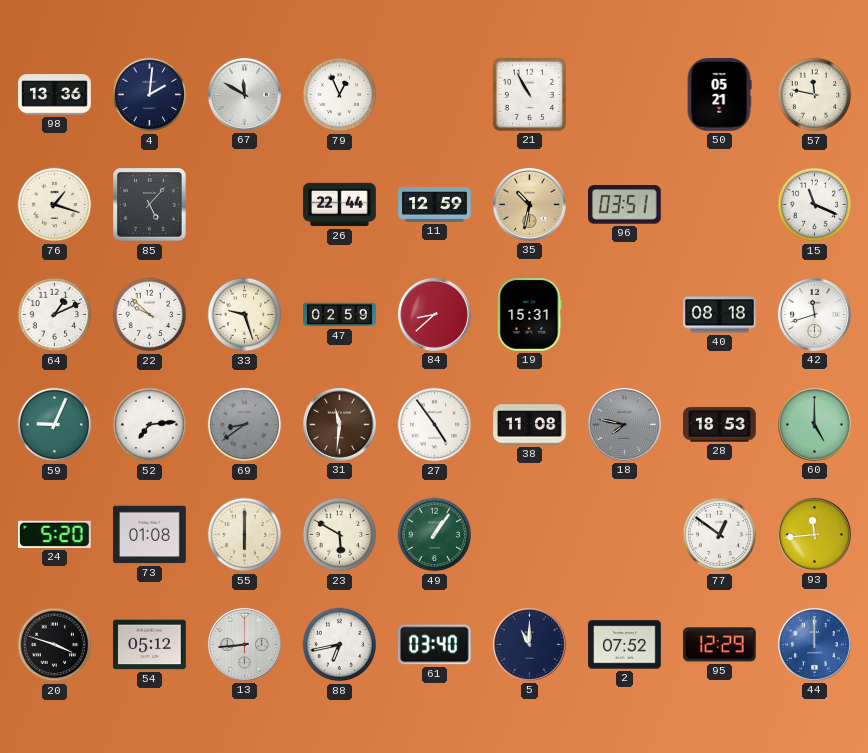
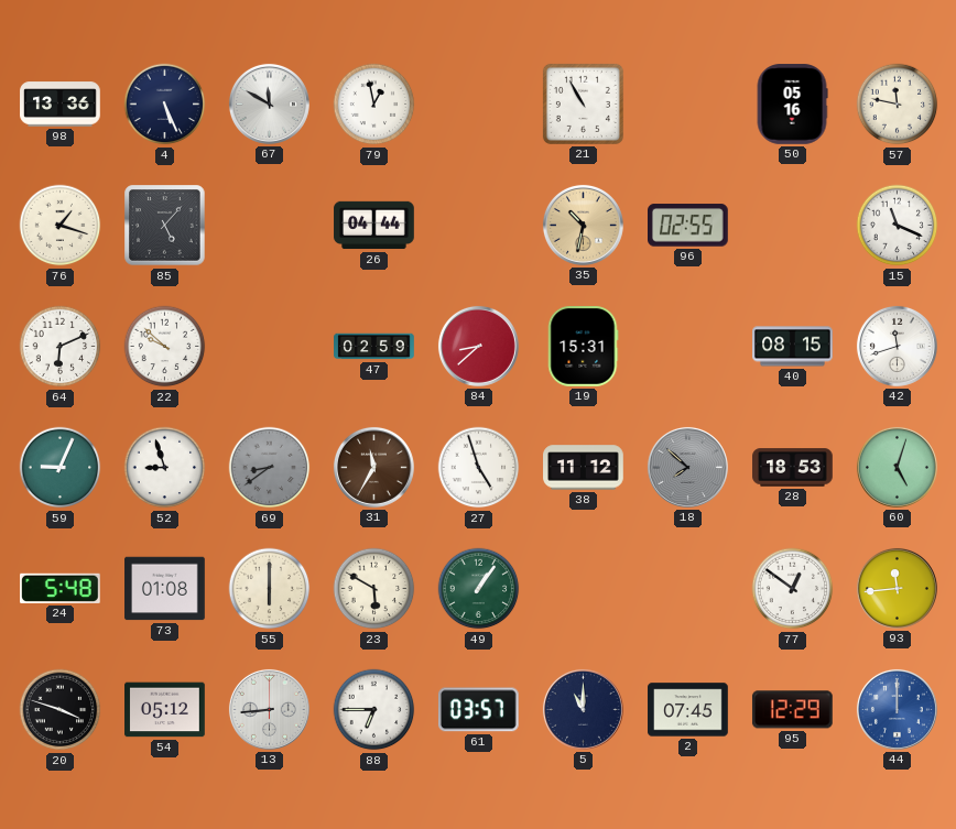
4: 2:01 -> 5:26 (165, 105)
79: 12:56 -> 12:58 (374, 105)
50: 05:21 -> 05:16 (792, 105)
26: 22:44 -> 04:44 (374, 226)
11: 12:59 -> none (435, 205)
96: 03:51 -> 02:55 (688, 226)
64: 1:11 -> 6:11 (61, 347)
33: 9:27 -> none (245, 315)
40: 08:18 -> 08:15 (793, 347)
52: 7:14 -> 8:57 (165, 468)
31: 11:31 -> 11:35 (373, 467)
27: 4:54 -> 4:57 (479, 468)
38: 11:08 -> 11:12 (584, 468)
18: 7:47 -> 7:52 (687, 467)
60: 5:00 -> 5:03 (897, 467)
24: 5:20 -> 5:48 (61, 588)
88: 6:43 -> 6:45 (374, 710)
61: 03:40 -> 03:57 (478, 710)
2: 07:52 -> 07:45 (688, 710)
